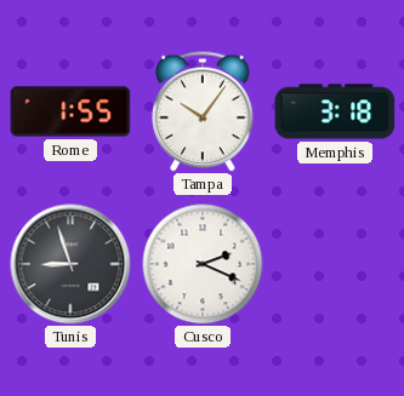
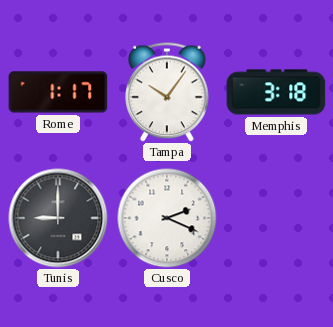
Rome: 1:55 -> 1:17 (58, 92)
Tunis: 8:57 -> 9:00 (58, 218)
